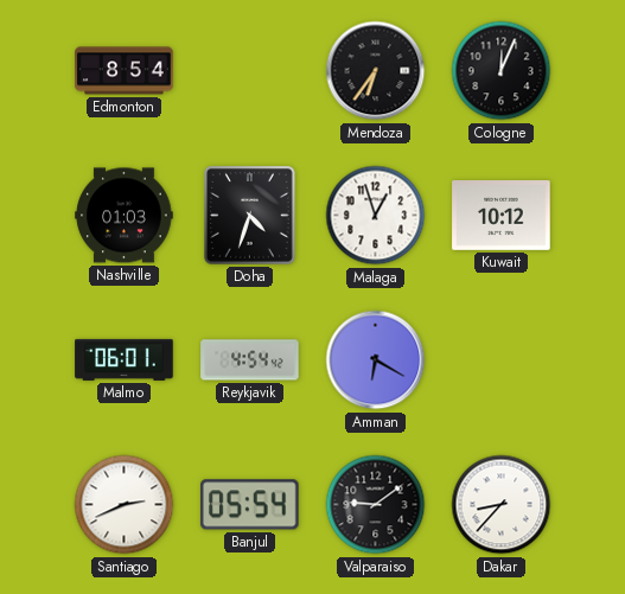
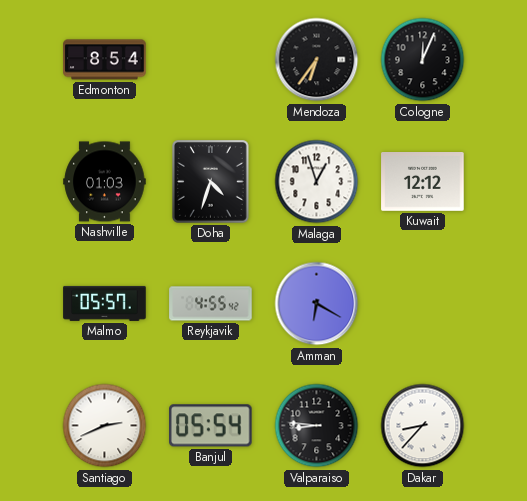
Kuwait: 10:12 -> 12:12 (423, 182)
Malmo: 06:01 -> 05:57 (105, 303)
Reykjavik: 4:54 -> 4:55 (211, 304)
Valparaiso: 9:09 -> 8:46 (317, 426)
